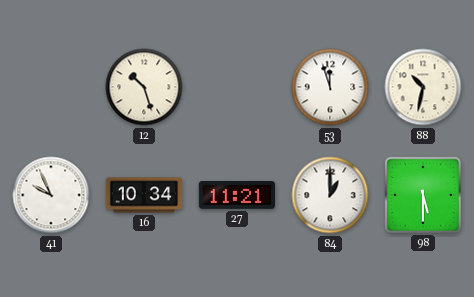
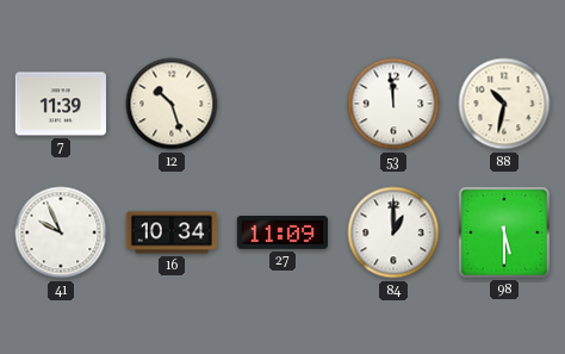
7: none -> 11:39 (60, 104)
53: 11:57 -> 11:59 (393, 104)
27: 11:21 -> 11:09 (281, 234)
